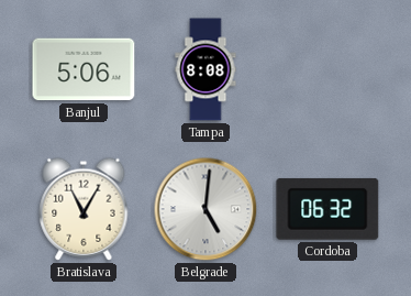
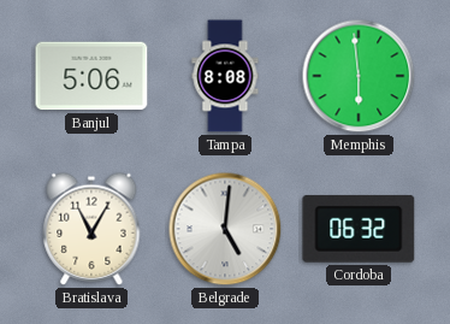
Memphis: none -> 5:59 (359, 76)
